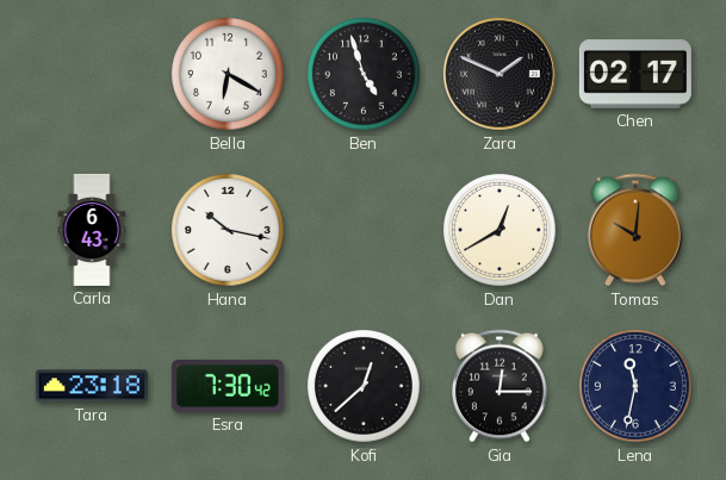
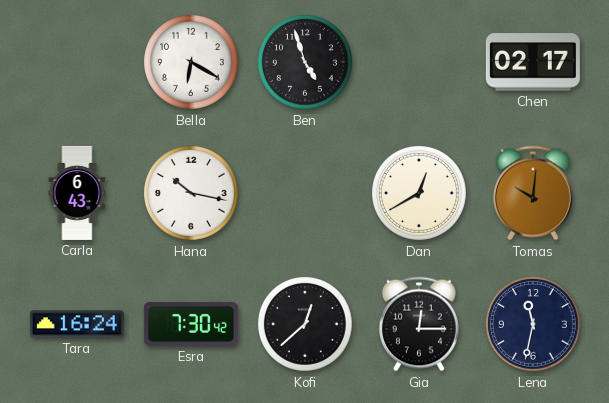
Zara: 1:49 -> none (499, 74)
Tara: 23:18 -> 16:24 (77, 324)
